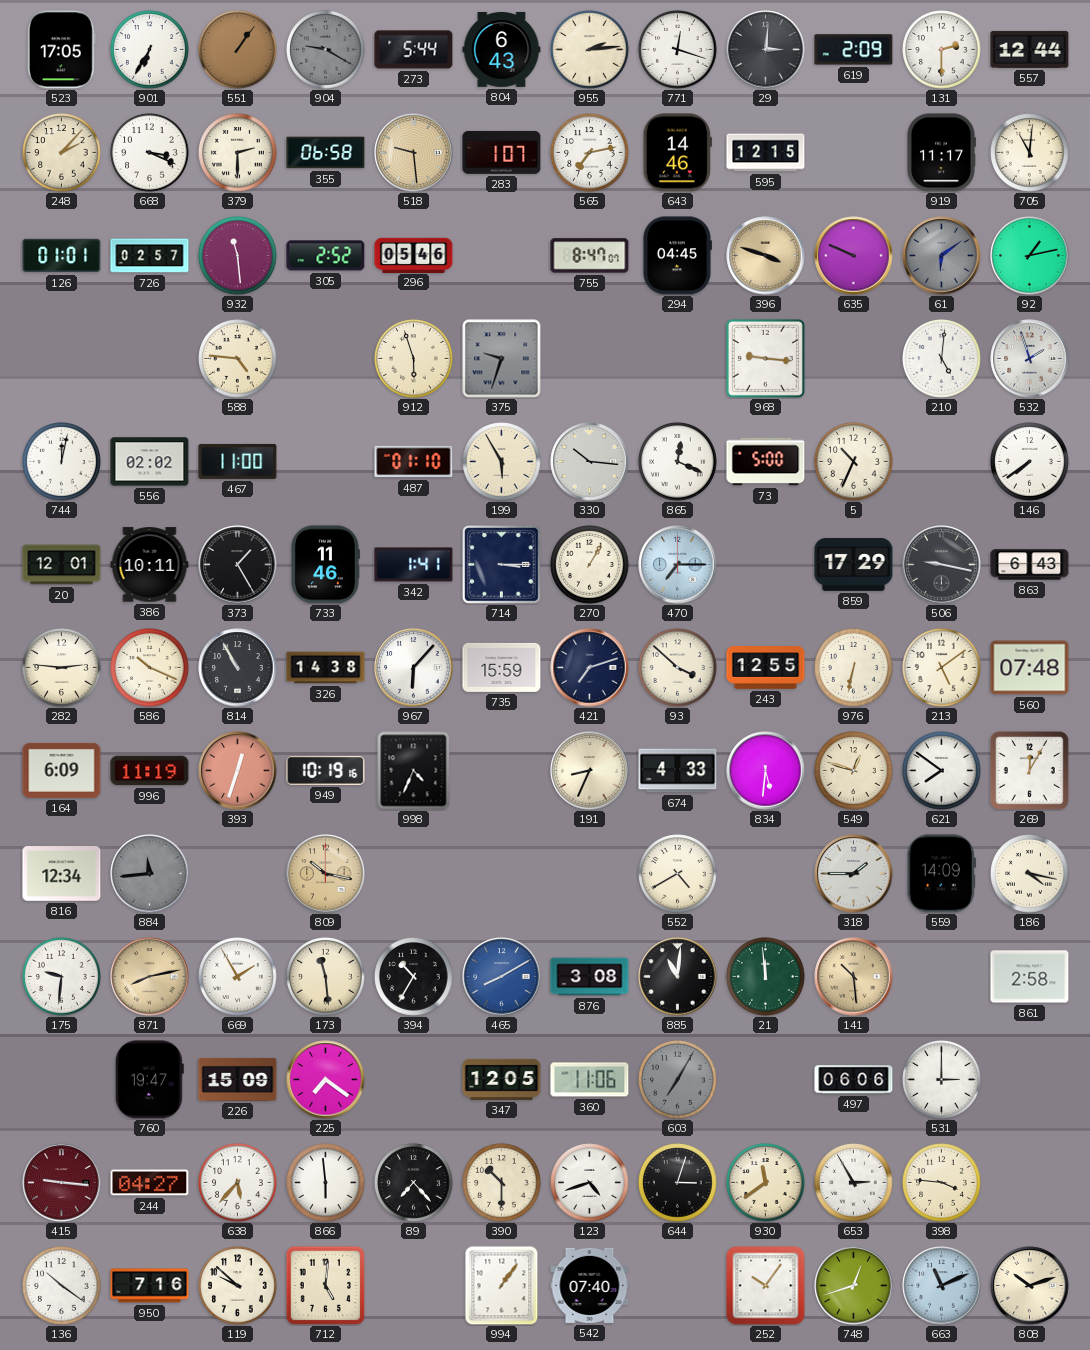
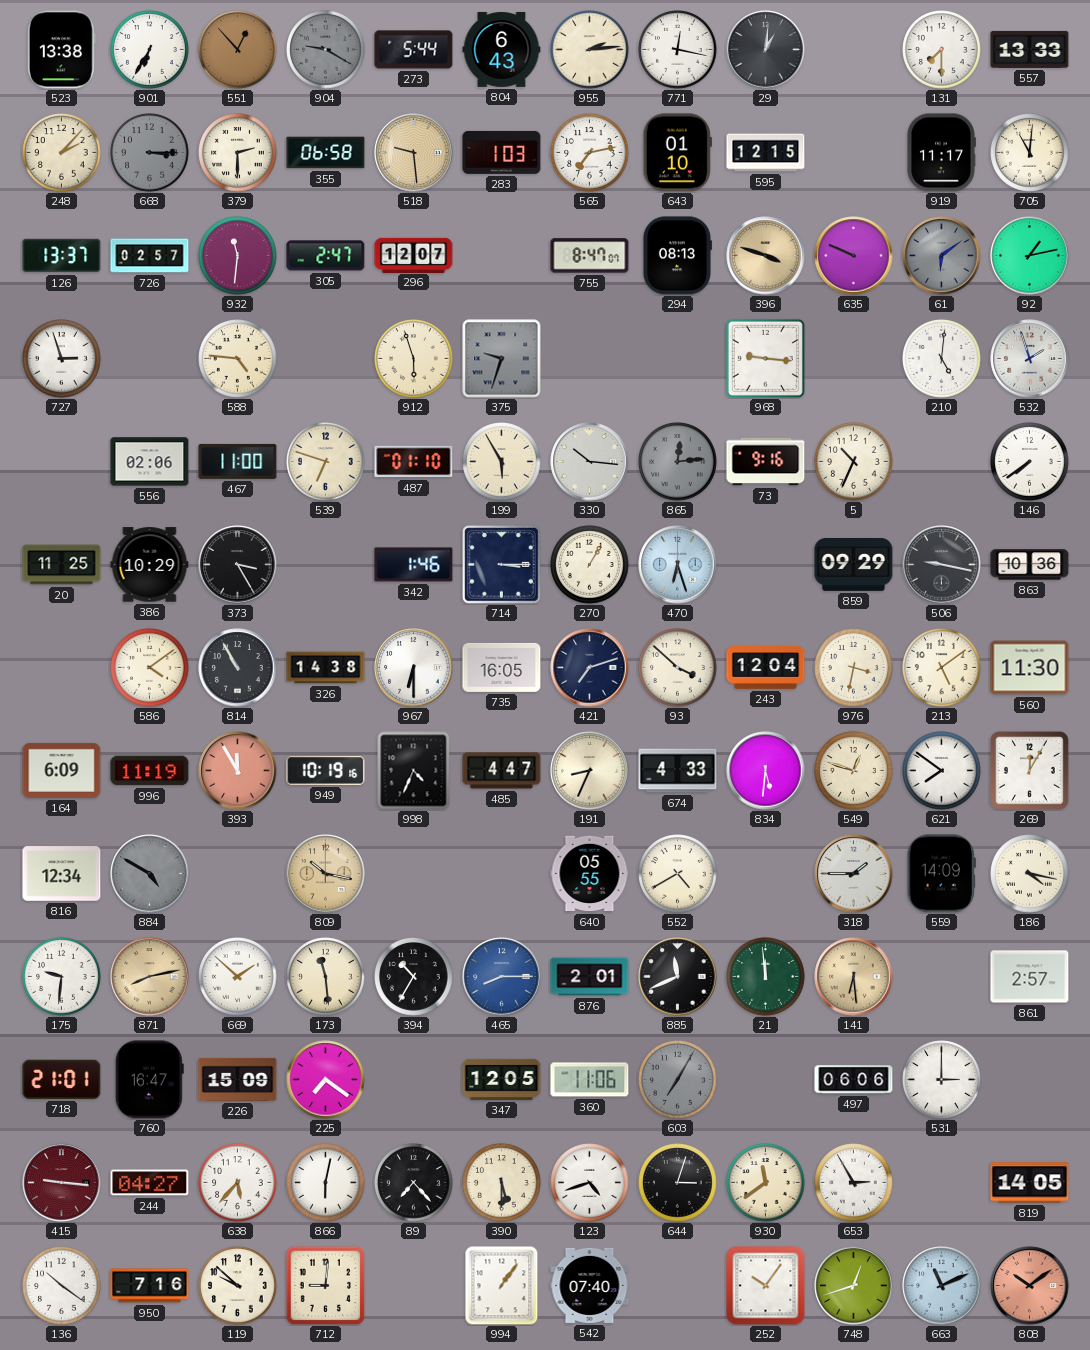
523: 17:05 -> 13:38 (61, 50)
551: 1:06 -> 12:53 (238, 50)
771: 12:18 -> 12:17 (678, 50)
29: 3:01 -> 1:01 (766, 50)
619: 2:09 -> none (854, 50)
131: 2:30 -> 7:30 (942, 50)
557: 12:44 -> 13:33 (1030, 49)
668: 3:19 -> 3:15 (150, 153)
668 dial: white -> grey (150, 153)
283: 1:07 -> 1:03 (502, 152)
643: 14:46 -> 01:10 (677, 153)
126: 01:01 -> 13:37 (62, 256)
932: 11:29 -> 11:31 (238, 256)
305: 2:52 -> 2:47 (326, 256)
296: 05:46 -> 12:07 (414, 255)
294: 04:45 -> 08:13 (677, 256)
727: none -> 2:57 (62, 359)
744: 12:02 -> none (62, 462)
556: 02:02 -> 02:06 (150, 462)
539: none -> 6:48 (326, 462)
865: 12:19 -> 12:14 (678, 462)
865 dial: white -> grey (678, 462)
73: 5:00 -> 9:16 (766, 462)
20: 12:01 -> 11:25 (62, 565)
386: 10:11 -> 10:29 (150, 565)
373: 1:25 -> 3:25 (238, 565)
733: 11:46 -> none (326, 565)
342: 1:41 -> 1:46 (414, 565)
470: 7:15 -> 6:27 (678, 565)
859: 17:29 -> 09:29 (854, 565)
863: 6:43 -> 10:36 (1030, 565)
282: 2:46 -> none (62, 668)
586: 10:19 -> 4:09 (150, 668)
967: 6:07 -> 6:30 (414, 668)
735: 15:59 -> 16:05 (502, 667)
243: 12:55 -> 12:04 (766, 668)
976: 6:32 -> 3:32 (854, 668)
560: 07:48 -> 11:30 (1030, 668)
393: 12:33 -> 11:55 (238, 771)
485: none -> 4:47 (502, 771)
884: 11:44 -> 4:50 (150, 874)
640: none -> 05:55 (590, 874)
669: 1:55 -> 1:52 (238, 977)
465: 8:10 -> 8:15 (502, 977)
876: 3:08 -> 2:01 (590, 977)
885: 11:01 -> 11:41 (678, 977)
141: 10:29 -> 6:29 (854, 977)
861: 2:58 -> 2:57 (1030, 977)
718: none -> 21:01 (62, 1079)
760: 19:47 -> 16:47 (149, 1080)
866: 5:59 -> 6:02 (326, 1183)
390: 10:30 -> 5:30 (502, 1183)
398: 3:46 -> none (942, 1183)
819: none -> 14:05 (1030, 1183)
712: 5:01 -> 9:01 (325, 1285)
808: 10:12 -> 10:09 (1030, 1286)
808 dial: cream -> salmon (1030, 1286)
